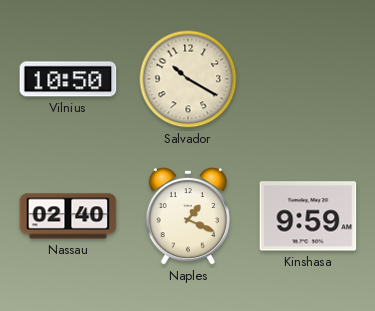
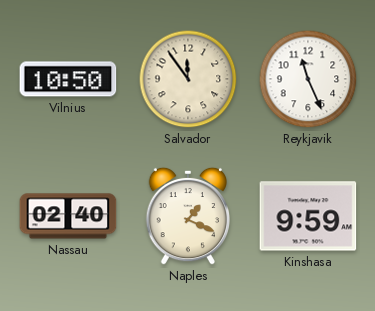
Salvador: 10:20 -> 11:54 (188, 79)
Reykjavik: none -> 11:26 (308, 79)
